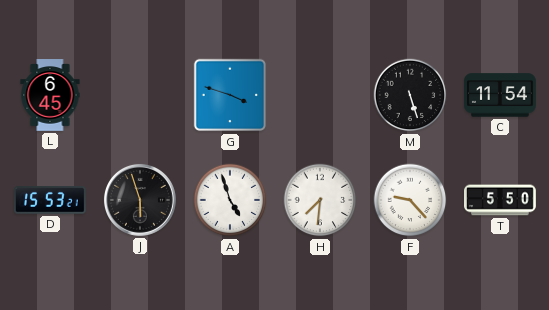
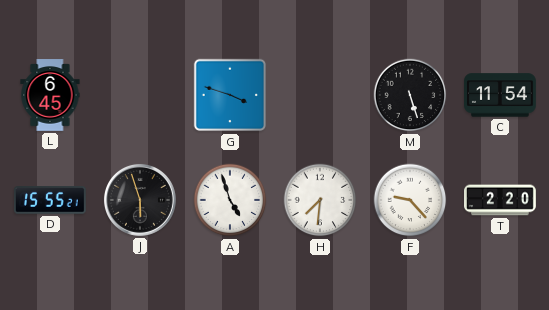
D: 15:53 -> 15:55 (50, 200)
T: 5:50 -> 2:20 (501, 200)
